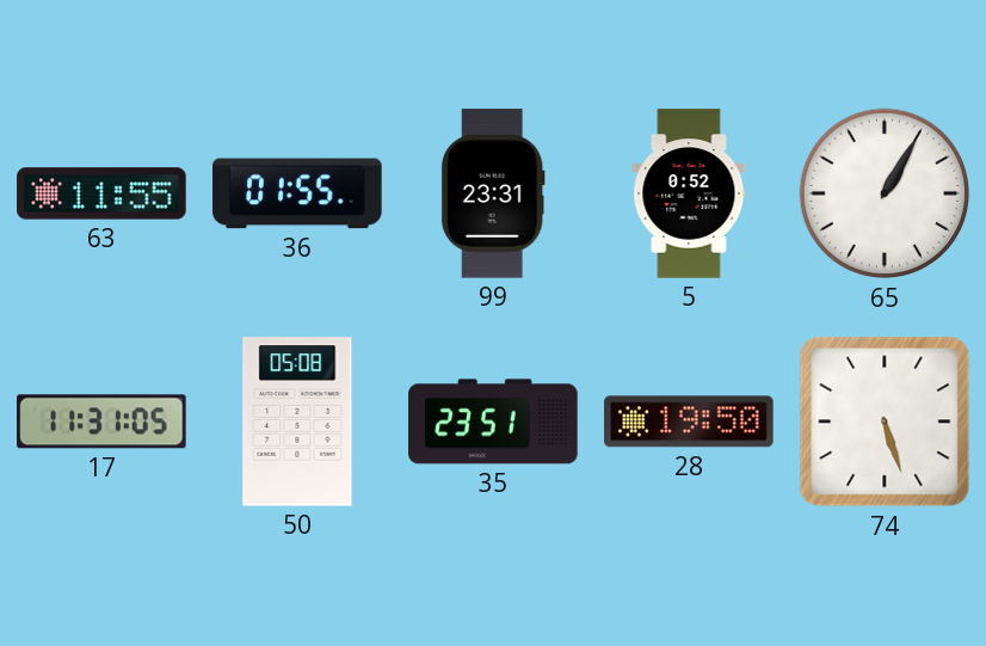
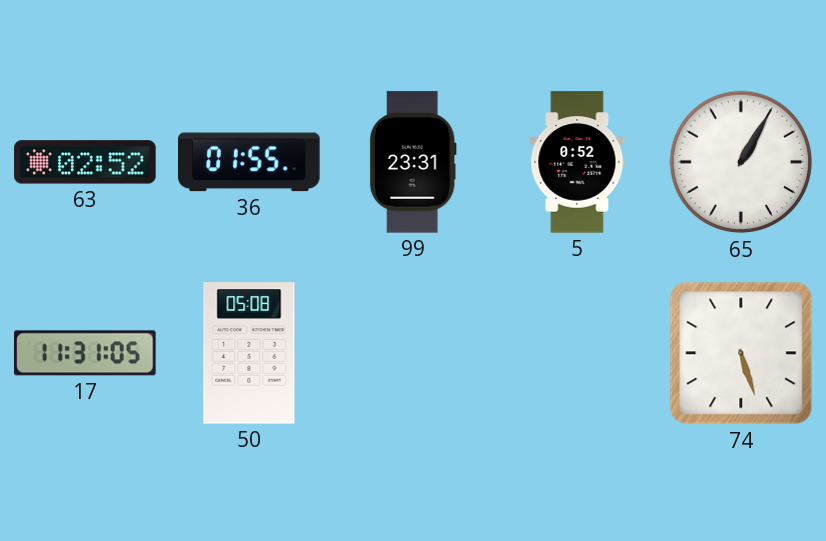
63: 11:55 -> 02:52 (85, 162)
35: 23:51 -> none (493, 422)
28: 19:50 -> none (689, 422)
